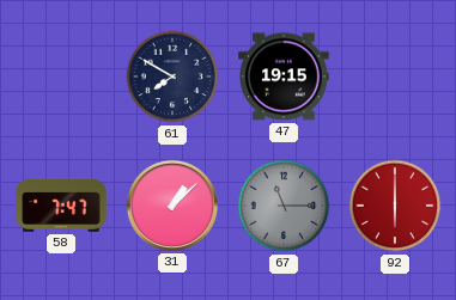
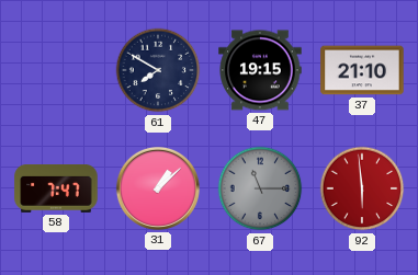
37: none -> 21:10 (362, 70)
92: 6:00 -> 5:59 (362, 188)
